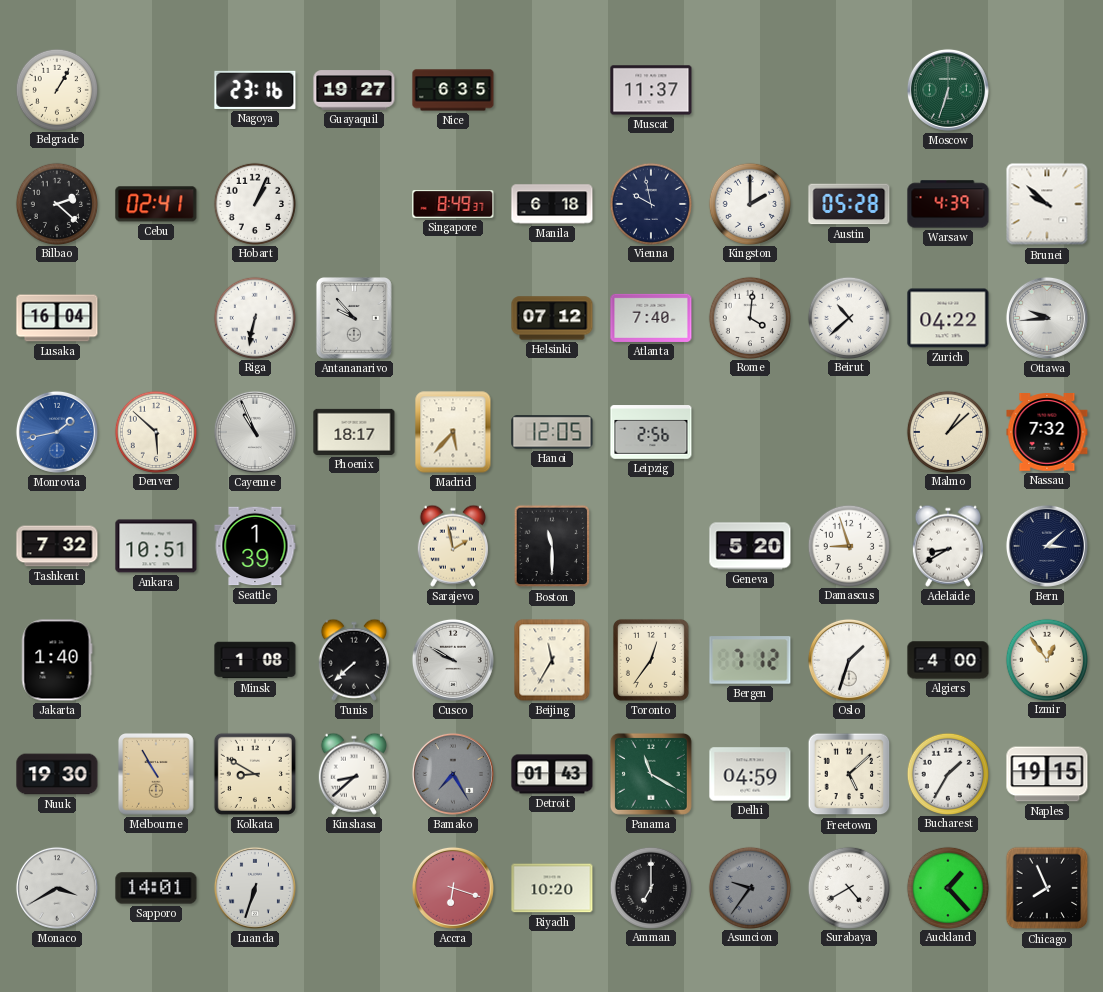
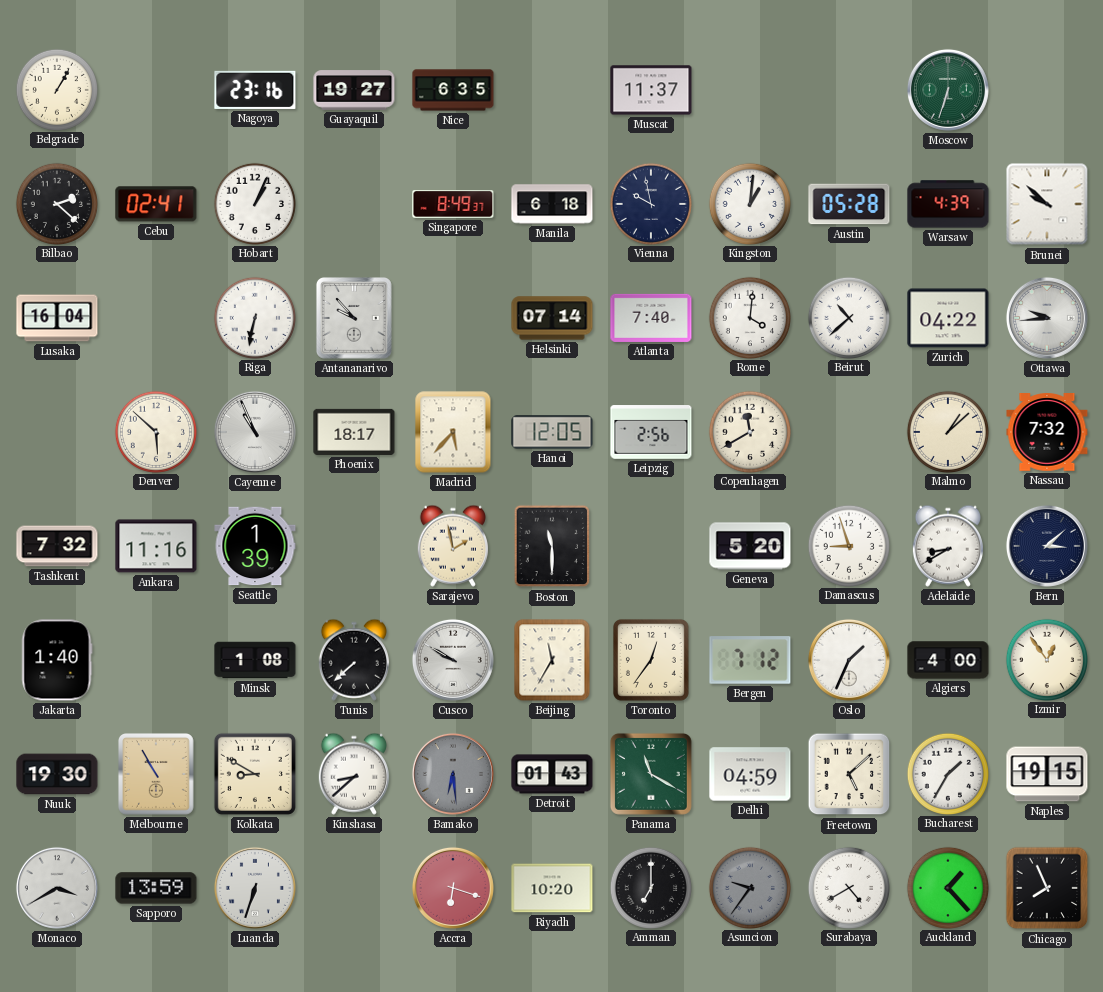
Kingston: 2:00 -> 1:01 (749, 203)
Helsinki: 07:12 -> 07:14 (552, 318)
Monrovia: 1:43 -> none (57, 432)
Copenhagen: none -> 11:40 (749, 431)
Ankara: 10:51 -> 11:16 (156, 546)
Oslo: 1:33 -> 1:34 (849, 660)
Bamako: 7:25 -> 6:29 (453, 774)
Sapporo: 14:01 -> 13:59 (156, 888)
